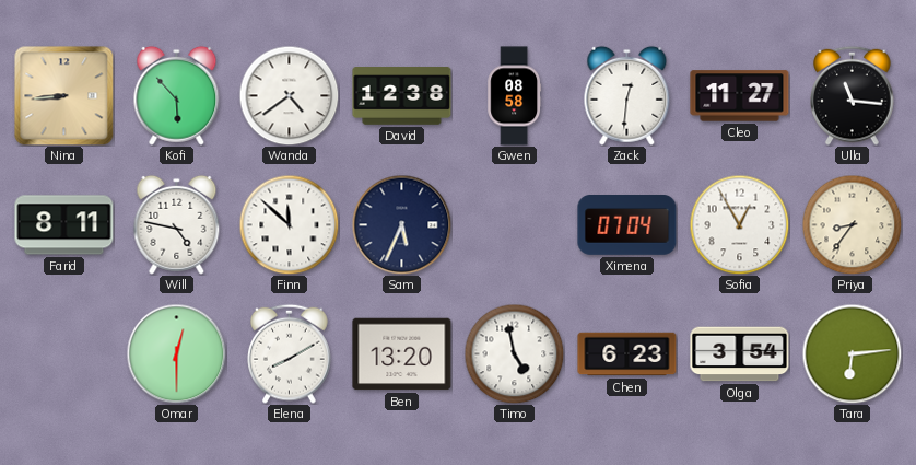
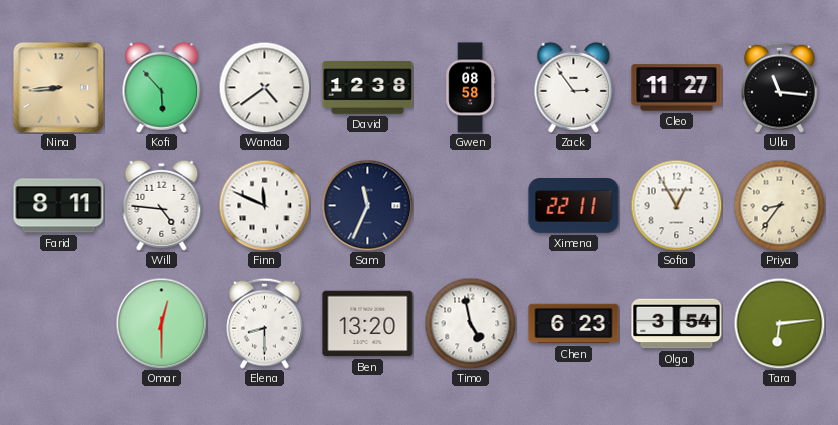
Zack: 12:31 -> 2:54 (574, 87)
Will: 4:47 -> 4:46 (162, 205)
Finn: 11:52 -> 11:49 (264, 205)
Sam: 5:34 -> 11:34 (367, 205)
Ximena: 07:04 -> 22:11 (574, 206)
Elena: 8:10 -> 8:30 (265, 323)
